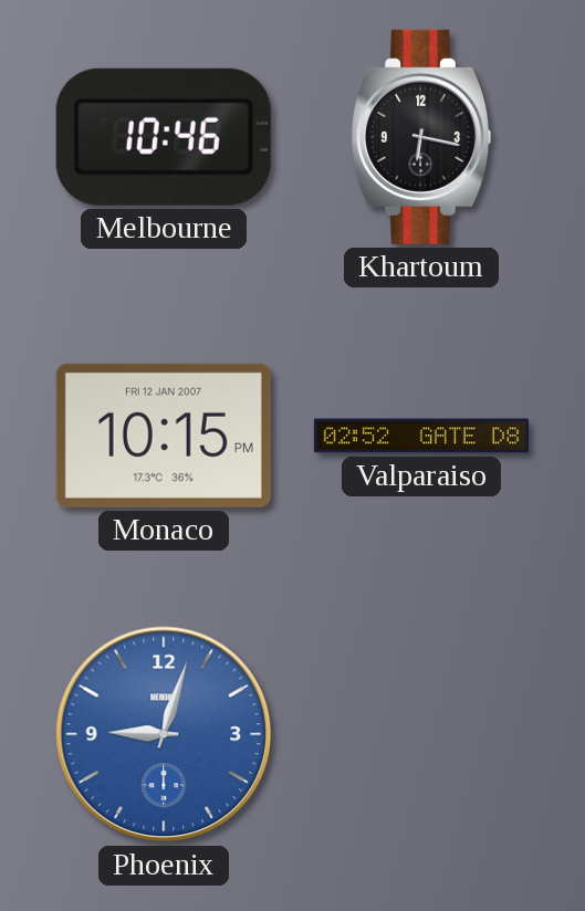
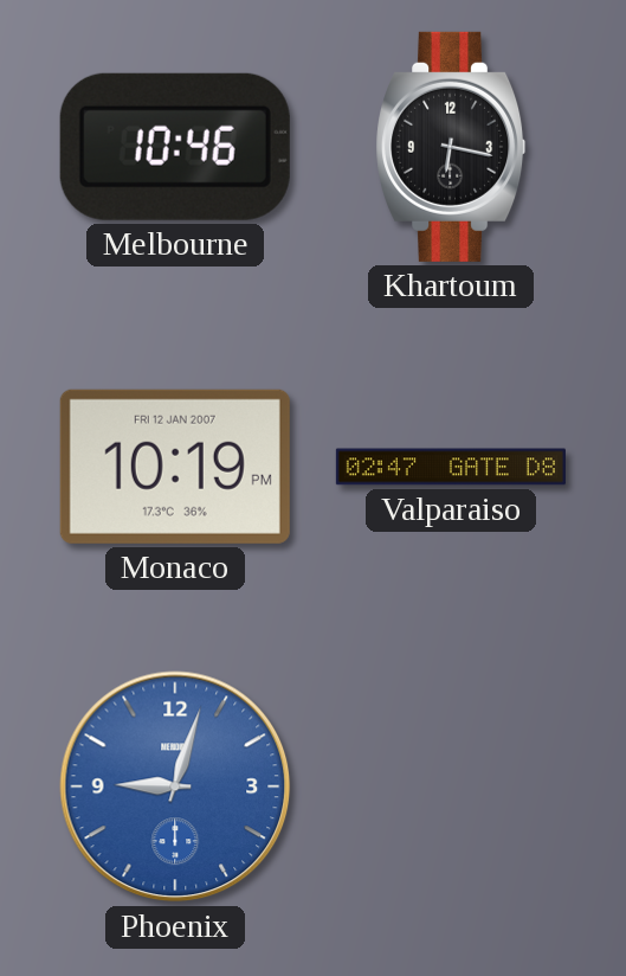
Monaco: 10:15 -> 10:19 (175, 467)
Valparaiso: 02:52 -> 02:47 (451, 467)
